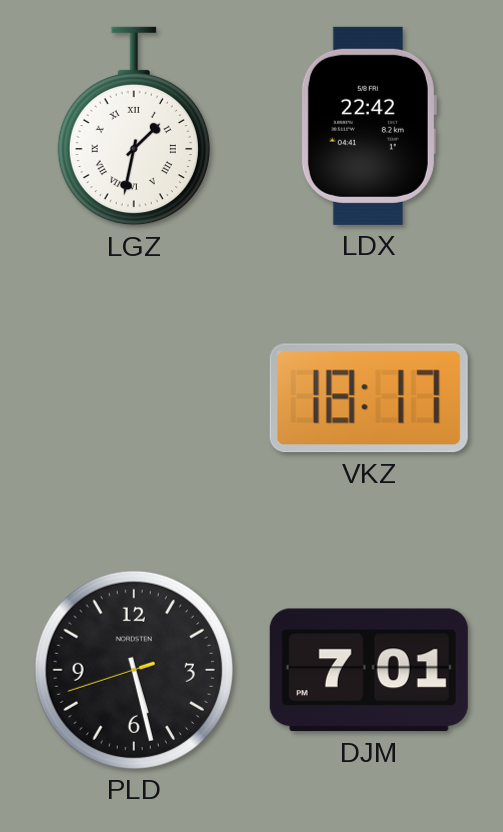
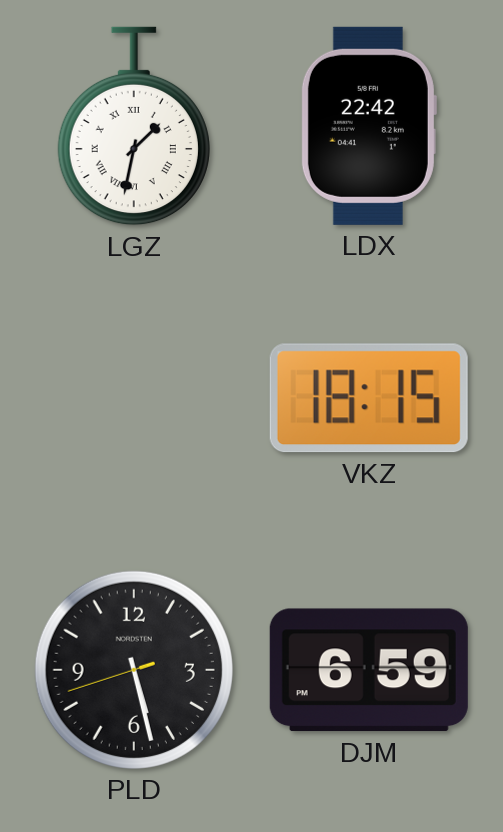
VKZ: 18:17 -> 18:15 (369, 398)
DJM: 7:01 -> 6:59 (369, 670)
